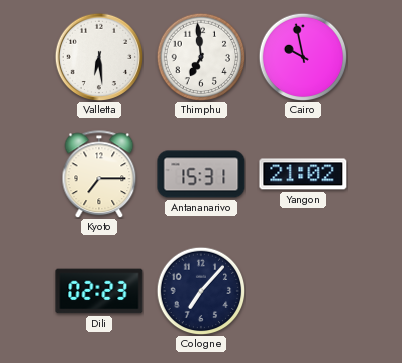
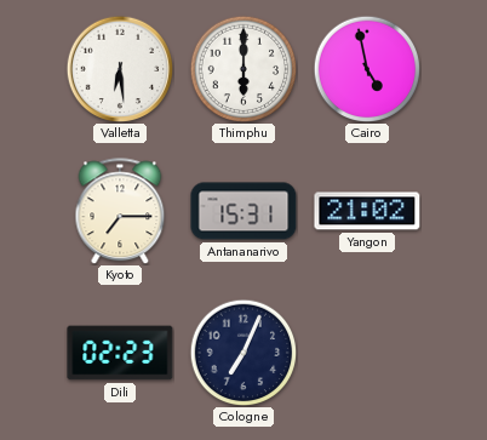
Thimphu: 6:59 -> 6:00 (243, 69)
Cairo: 9:58 -> 4:58 (367, 69)
Cologne: 7:07 -> 7:04 (243, 353)
